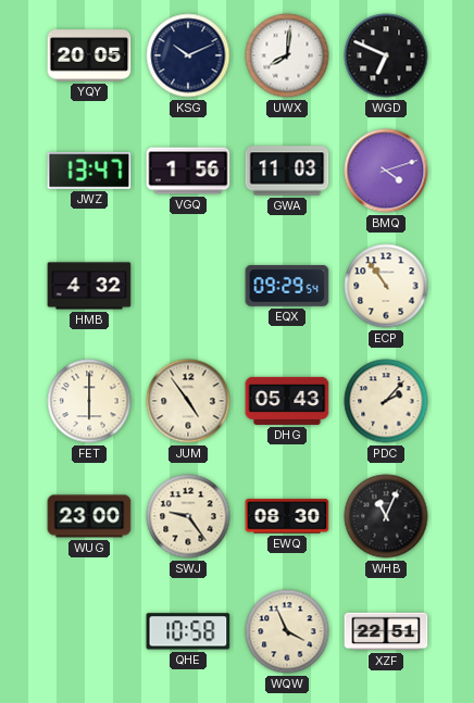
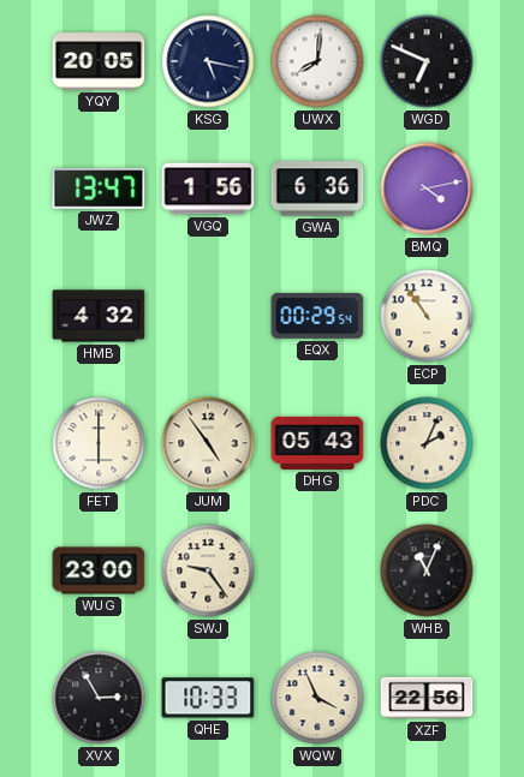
KSG: 10:11 -> 5:17 (208, 61)
GWA: 11:03 -> 6:36 (317, 189)
BMQ: 4:12 -> 4:13 (427, 189)
EQX: 09:29 -> 00:29 (317, 316)
PDC: 2:07 -> 2:04 (427, 443)
EWQ: 08:30 -> none (287, 516)
XVX: none -> 2:55 (99, 698)
QHE: 10:58 -> 10:33 (208, 698)
XZF: 22:51 -> 22:56 (427, 698)
